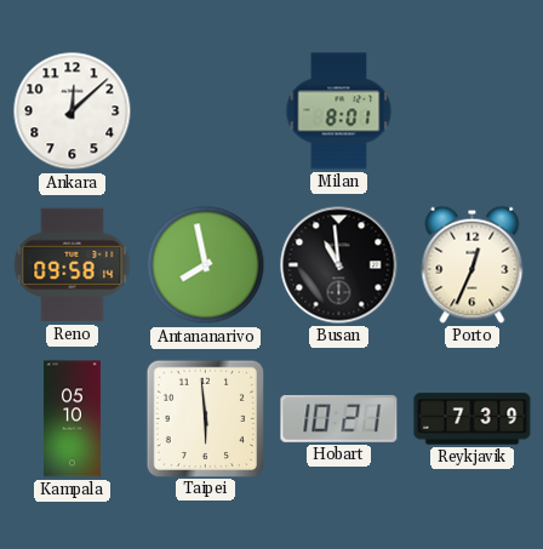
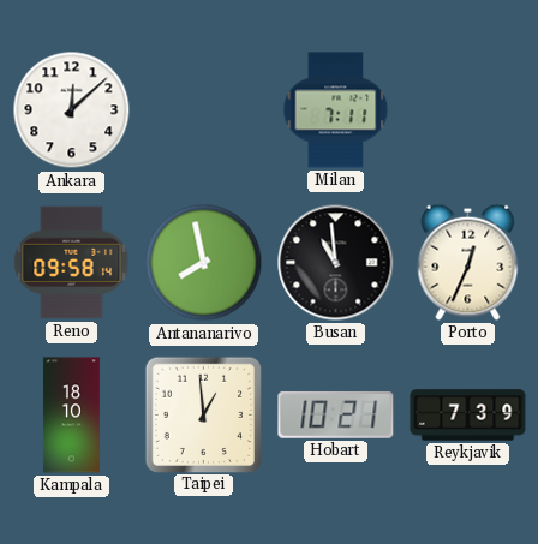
Milan: 8:01 -> 7:11 (336, 110)
Kampala: 05:10 -> 18:10 (71, 416)
Taipei: 5:59 -> 12:59 (203, 414)
